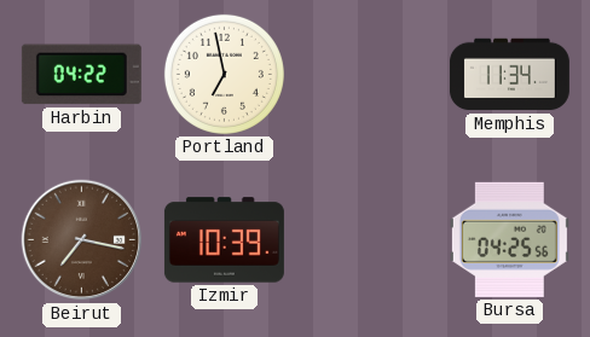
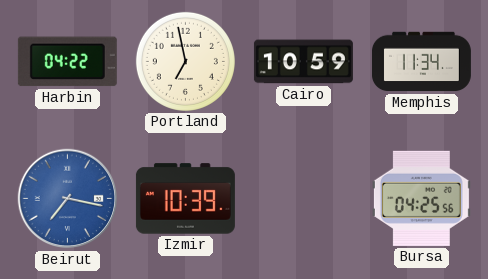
Cairo: none -> 10:59 (303, 62)
Beirut dial: brown -> blue (68, 199)
